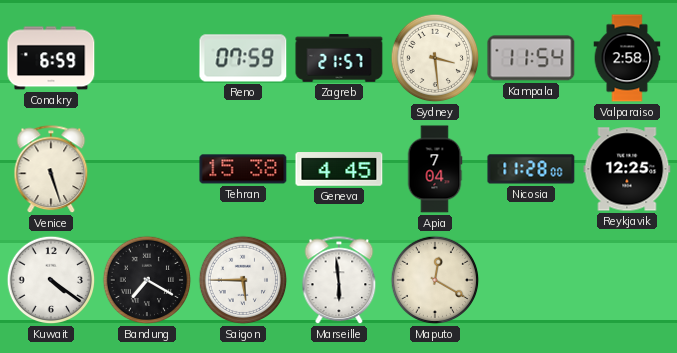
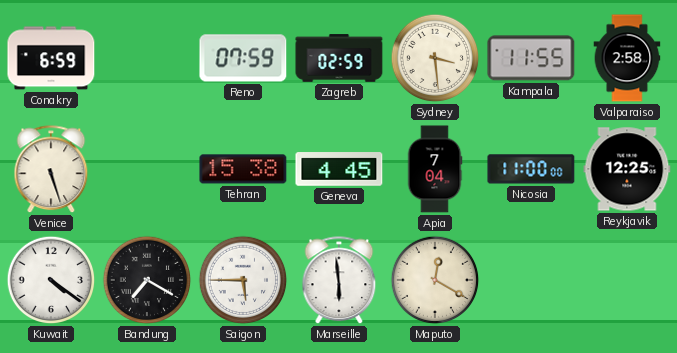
Zagreb: 21:57 -> 02:59 (339, 58)
Kampala: 11:54 -> 11:55 (531, 58)
Nicosia: 11:28 -> 11:00 (531, 169)
